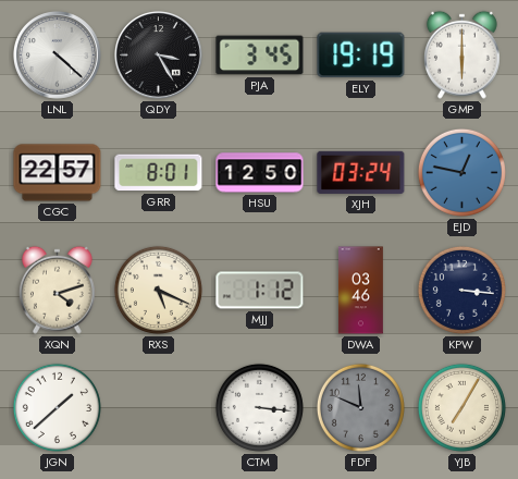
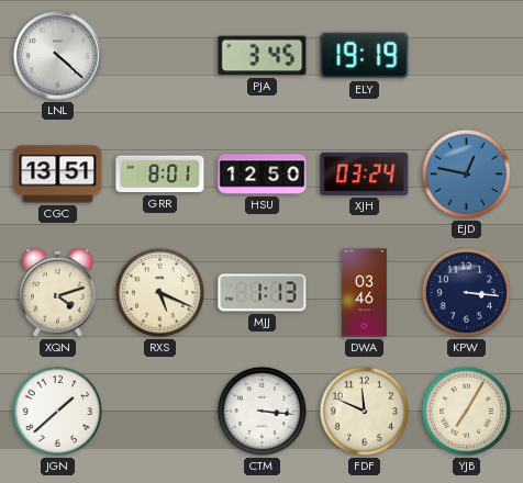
QDY: 3:25 -> none (159, 56)
GMP: 6:00 -> none (461, 54)
CGC: 22:57 -> 13:51 (58, 175)
MJJ: 1:12 -> 1:13 (263, 293)
FDF dial: grey -> cream (364, 411)
